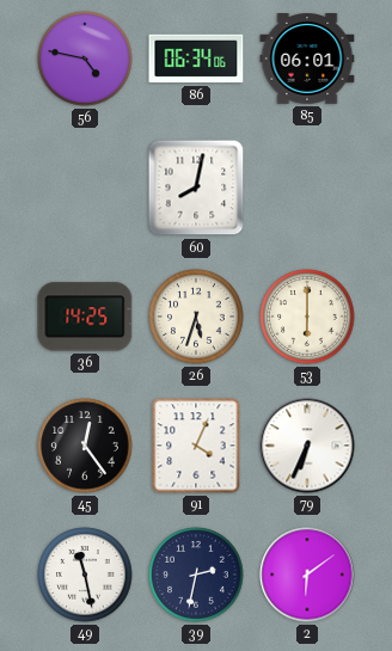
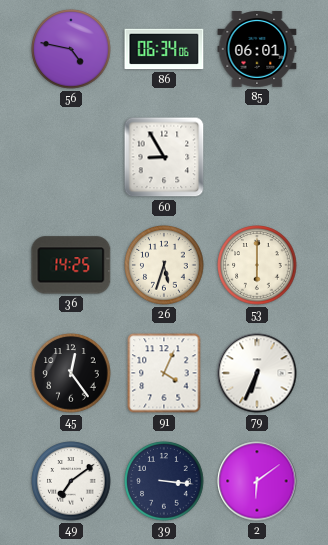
60: 8:02 -> 8:55 (164, 157)
49: 11:28 -> 7:09 (71, 481)
39: 2:32 -> 3:16 (164, 481)
